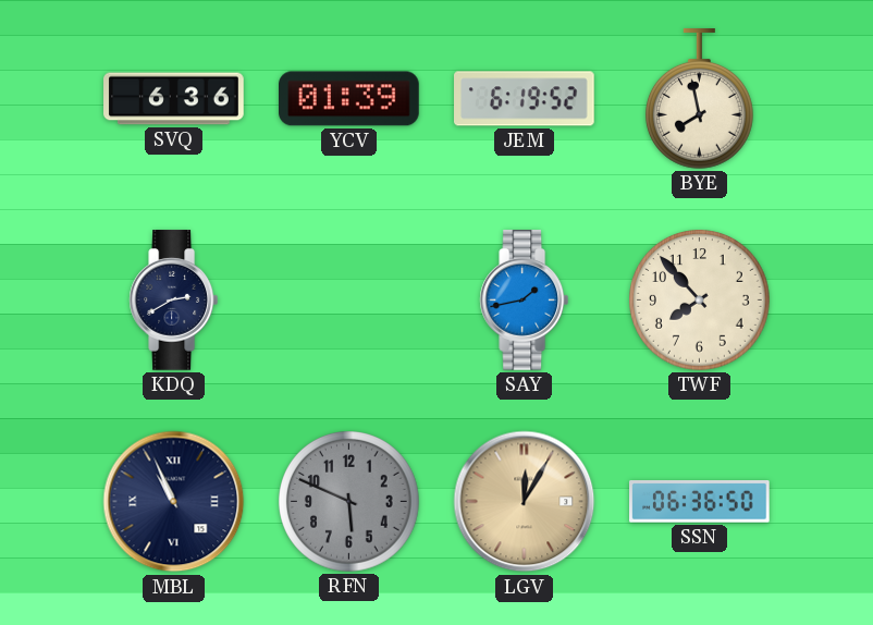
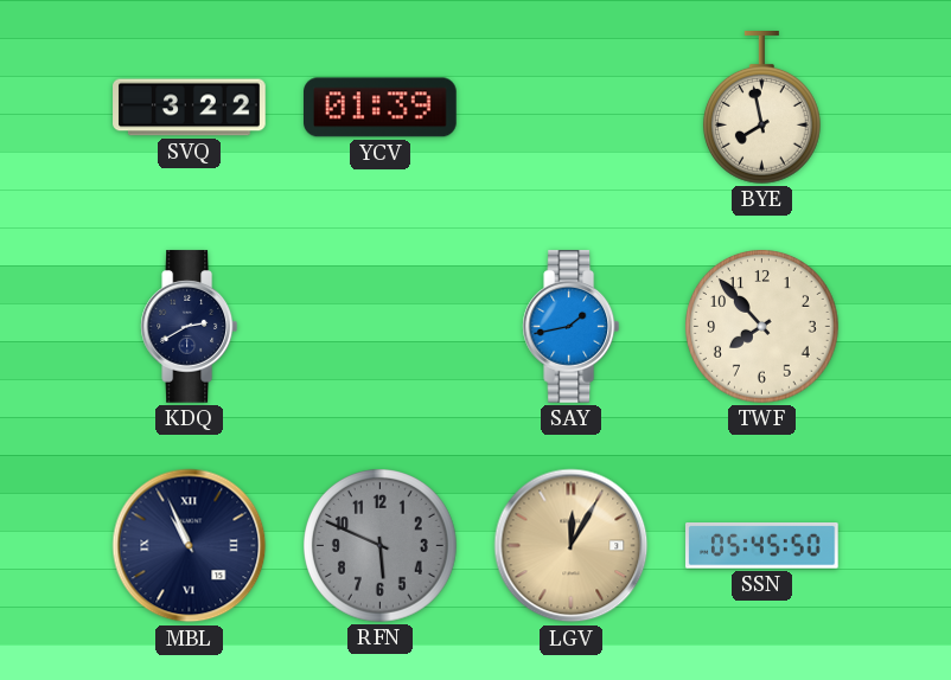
SVQ: 6:36 -> 3:22 (190, 108)
JEM: 6:19 -> none (525, 99)
SSN: 06:36 -> 05:45 (762, 546)
